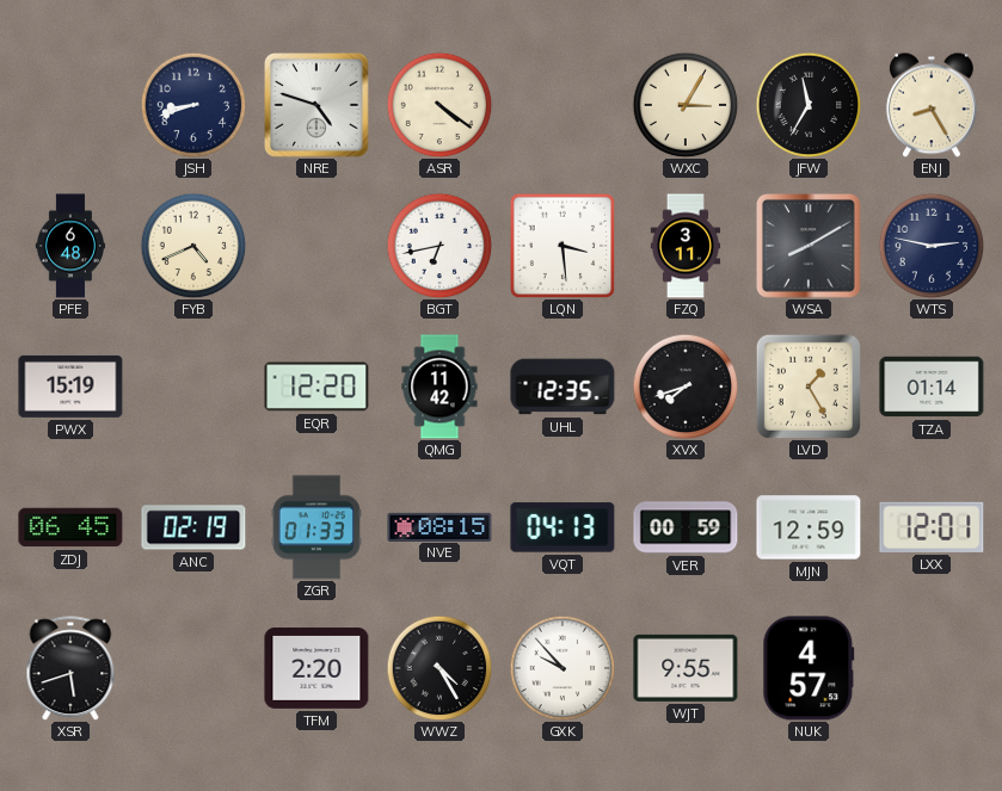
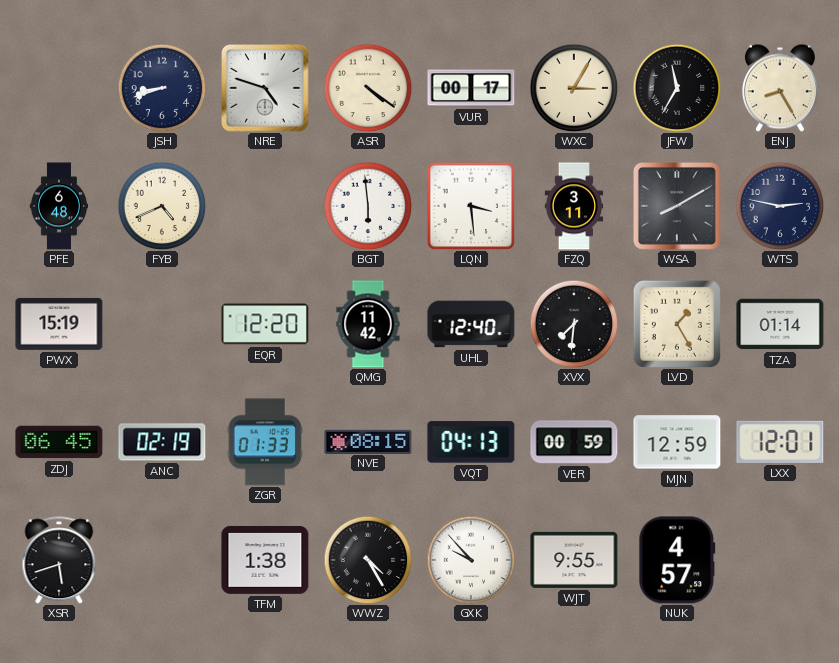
VUR: none -> 00:17 (471, 88)
BGT: 6:43 -> 5:59 (368, 206)
UHL: 12:35 -> 12:40 (471, 324)
XVX: 7:42 -> 7:31 (574, 324)
TFM: 2:20 -> 1:38 (265, 560)
